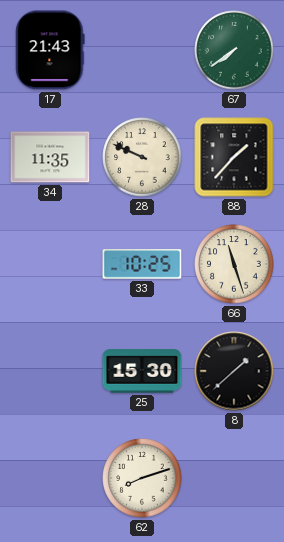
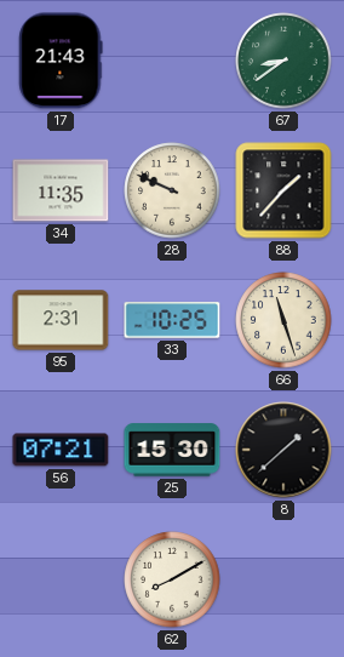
67: 7:39 -> 8:39 (283, 61)
95: none -> 2:31 (61, 320)
56: none -> 07:21 (61, 450)
62: 8:12 -> 8:10 (172, 579)
